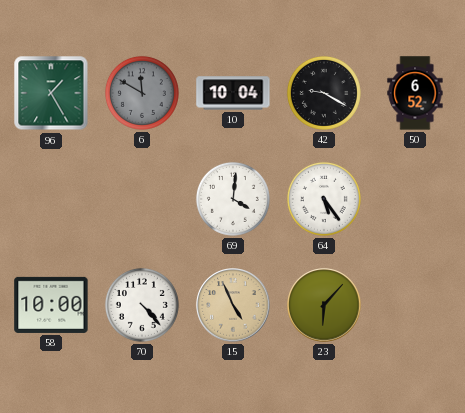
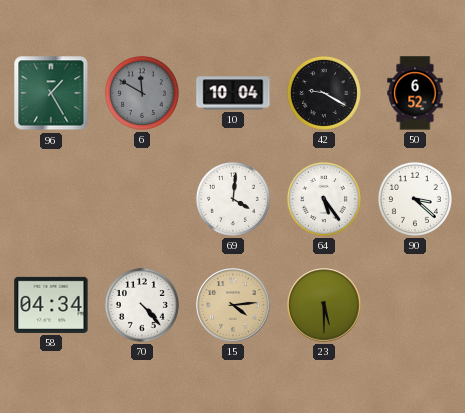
90: none -> 3:22 (415, 199)
58: 10:00 -> 04:34 (51, 305)
15: 4:56 -> 4:14 (233, 305)
23: 6:07 -> 5:30 (324, 305)
